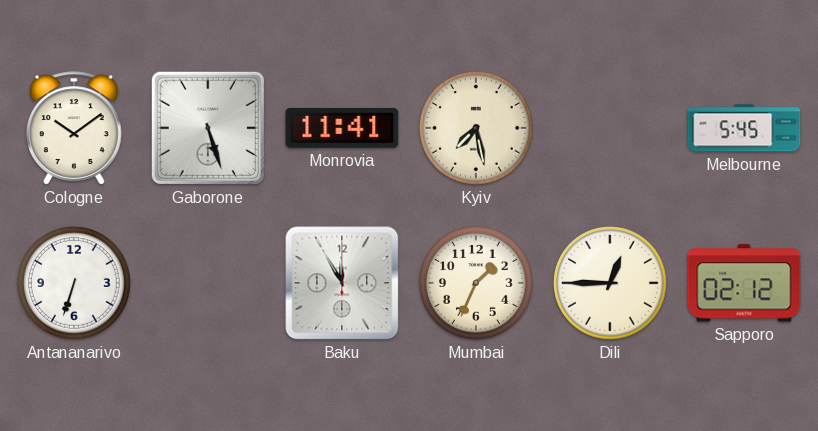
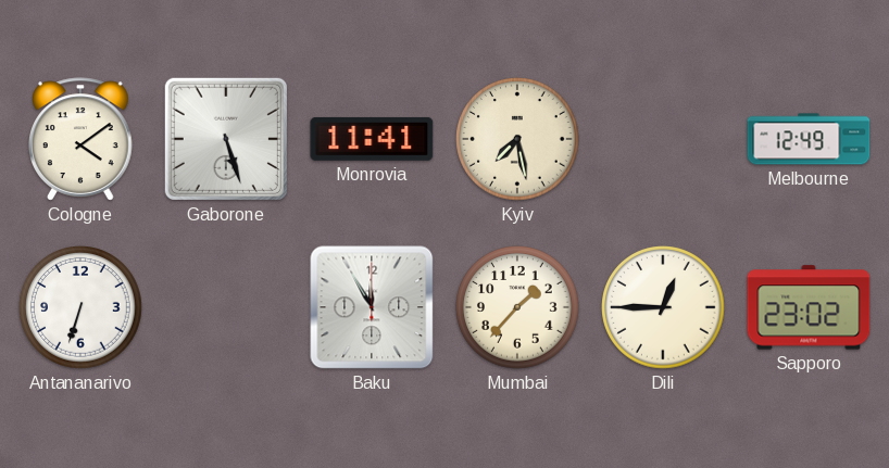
Cologne: 10:09 -> 4:09 (80, 139)
Melbourne: 5:45 -> 12:49 (809, 139)
Mumbai: 1:34 -> 1:37 (517, 307)
Sapporo: 02:12 -> 23:02 (809, 307)
